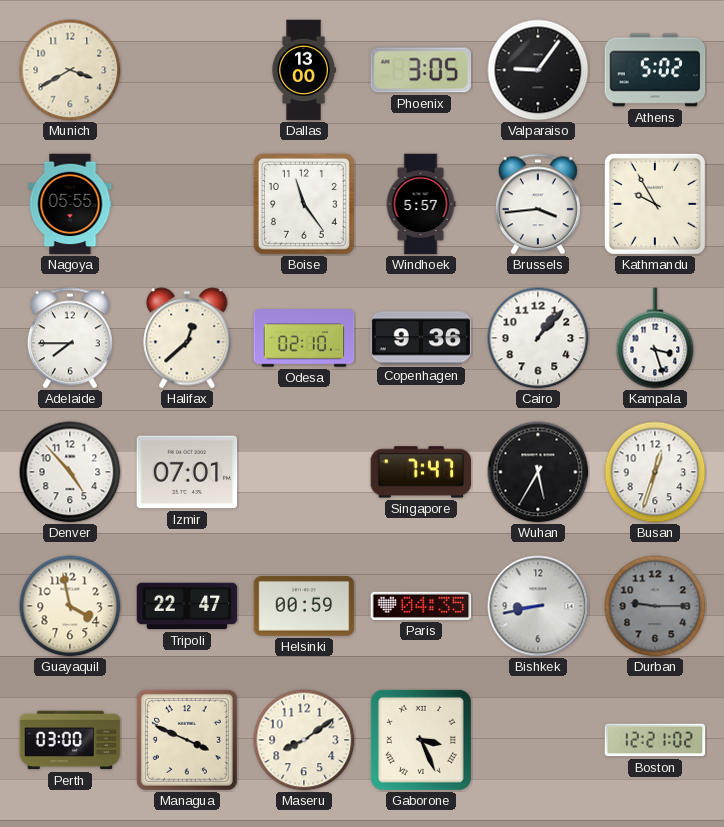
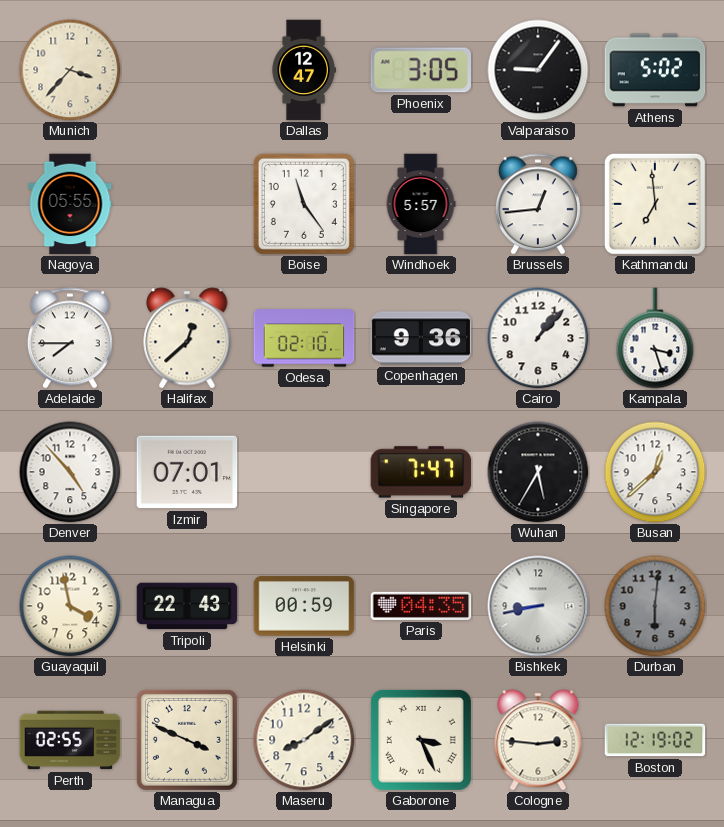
Munich: 3:40 -> 3:37 (70, 70)
Dallas: 13:00 -> 12:47 (304, 70)
Brussels: 3:44 -> 12:44 (538, 204)
Kathmandu: 9:55 -> 6:59 (655, 204)
Busan: 12:33 -> 12:38 (655, 472)
Tripoli: 22:47 -> 22:43 (187, 606)
Durban: 9:15 -> 6:01 (655, 606)
Perth: 03:00 -> 02:55 (70, 740)
Cologne: none -> 2:46 (538, 740)
Boston: 12:21 -> 12:19 (655, 740)
